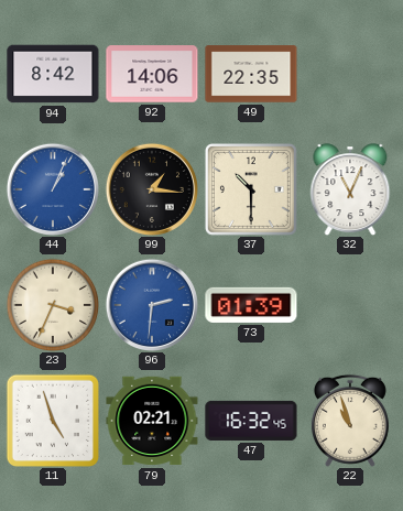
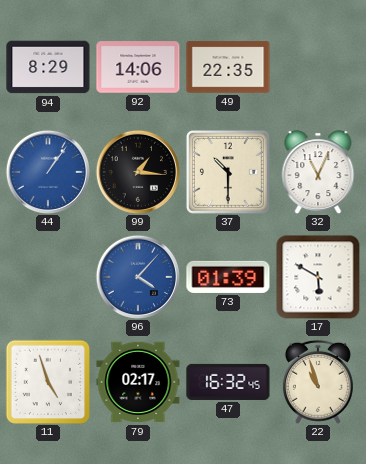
94: 8:42 -> 8:29 (48, 67)
44: 1:04 -> 1:06 (47, 171)
23: 3:34 -> none (53, 305)
96: 2:31 -> 4:07 (137, 276)
17: none -> 5:50 (318, 277)
79: 02:21 -> 02:17 (138, 382)
